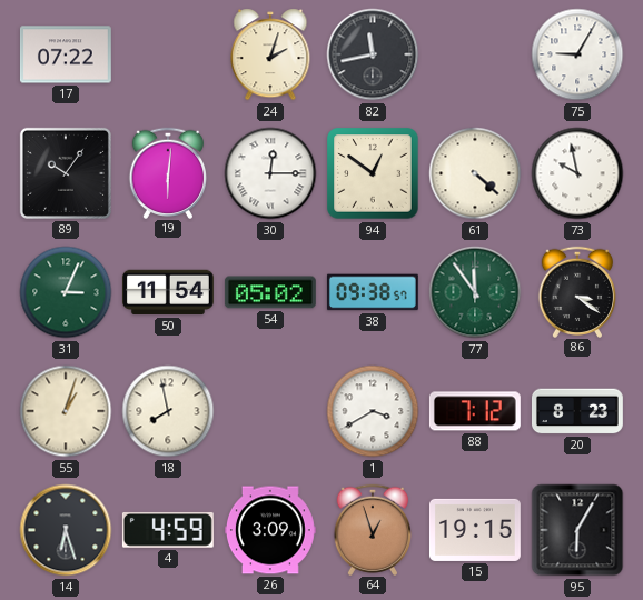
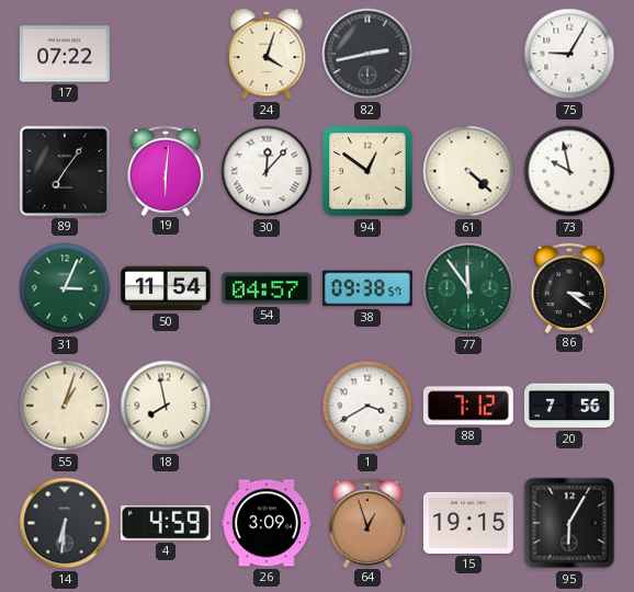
24: 2:03 -> 4:03 (267, 54)
82: 11:43 -> 2:43 (367, 54)
89: 10:06 -> 7:06 (65, 171)
30: 12:15 -> 12:07 (267, 171)
54: 05:02 -> 04:57 (267, 288)
20: 8:23 -> 7:56 (569, 406)
14: 6:27 -> 6:31 (65, 523)
